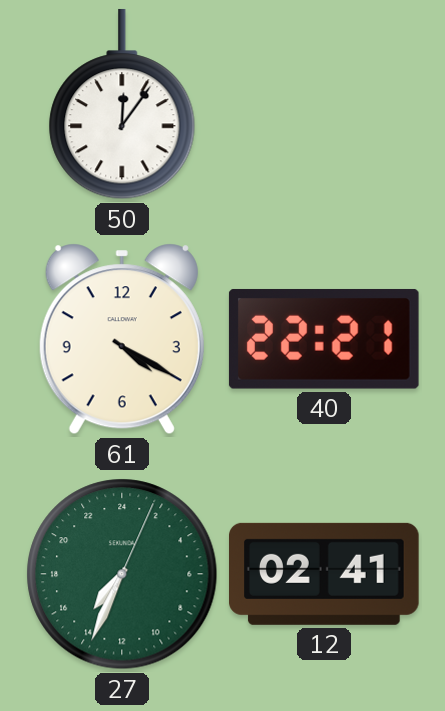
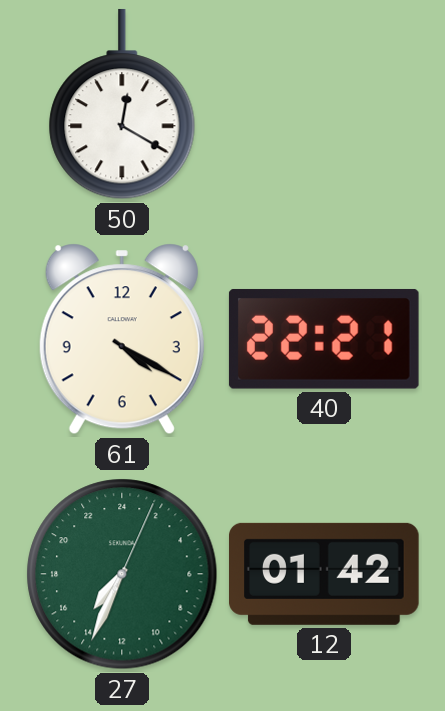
50: 12:06 -> 12:20 (122, 104)
12: 02:41 -> 01:42 (325, 574)
